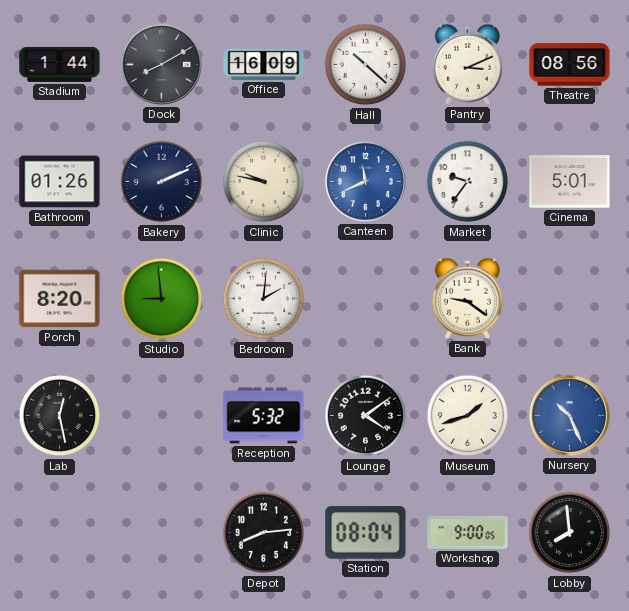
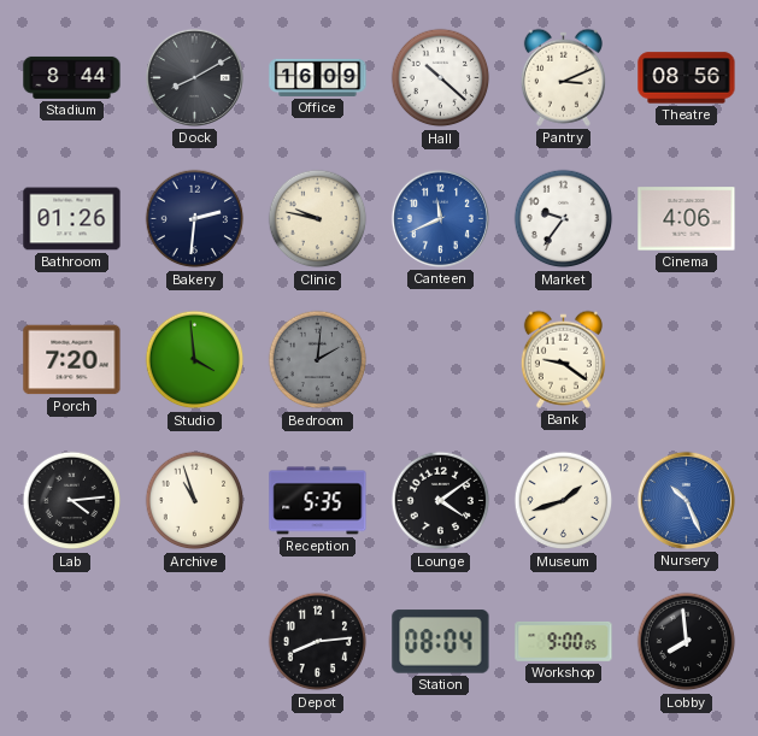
Stadium: 1:44 -> 8:44 (72, 77)
Bakery: 2:11 -> 2:31 (195, 219)
Cinema: 5:01 -> 4:06 (687, 219)
Porch: 8:20 -> 7:20 (72, 360)
Studio: 8:59 -> 3:59 (195, 360)
Bedroom dial: white -> grey (318, 360)
Lab: 12:28 -> 4:14 (72, 501)
Archive: none -> 10:57 (195, 501)
Reception: 5:32 -> 5:35 (318, 501)
